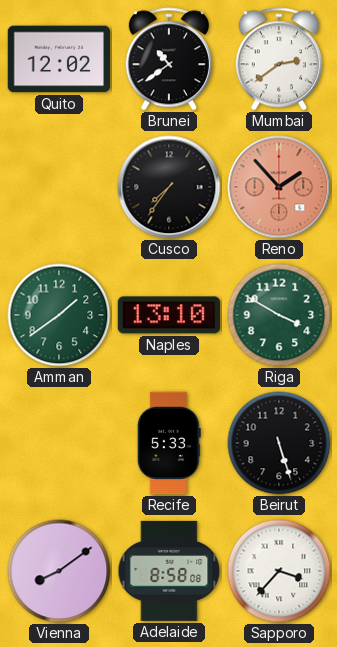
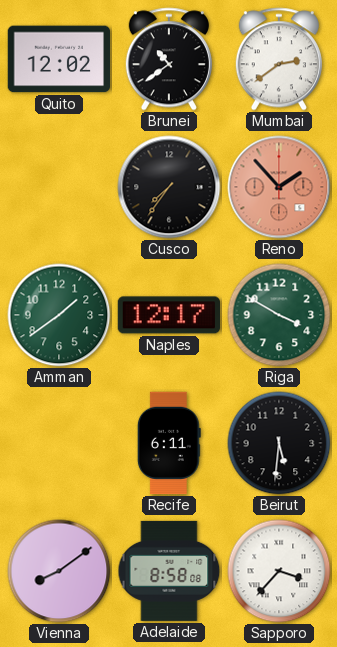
Naples: 13:10 -> 12:17 (168, 315)
Recife: 5:33 -> 6:11 (169, 443)
Beirut: 5:27 -> 5:31 (279, 443)
